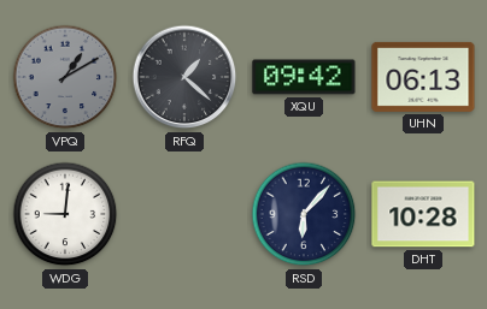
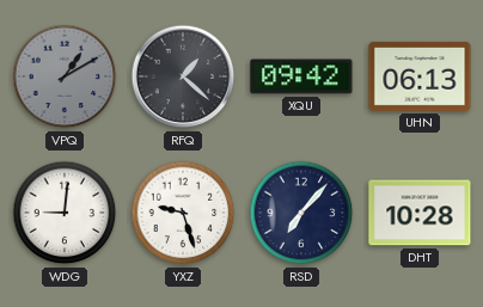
YXZ: none -> 9:27 (183, 213)
RSD: 6:07 -> 7:07 (301, 213)
